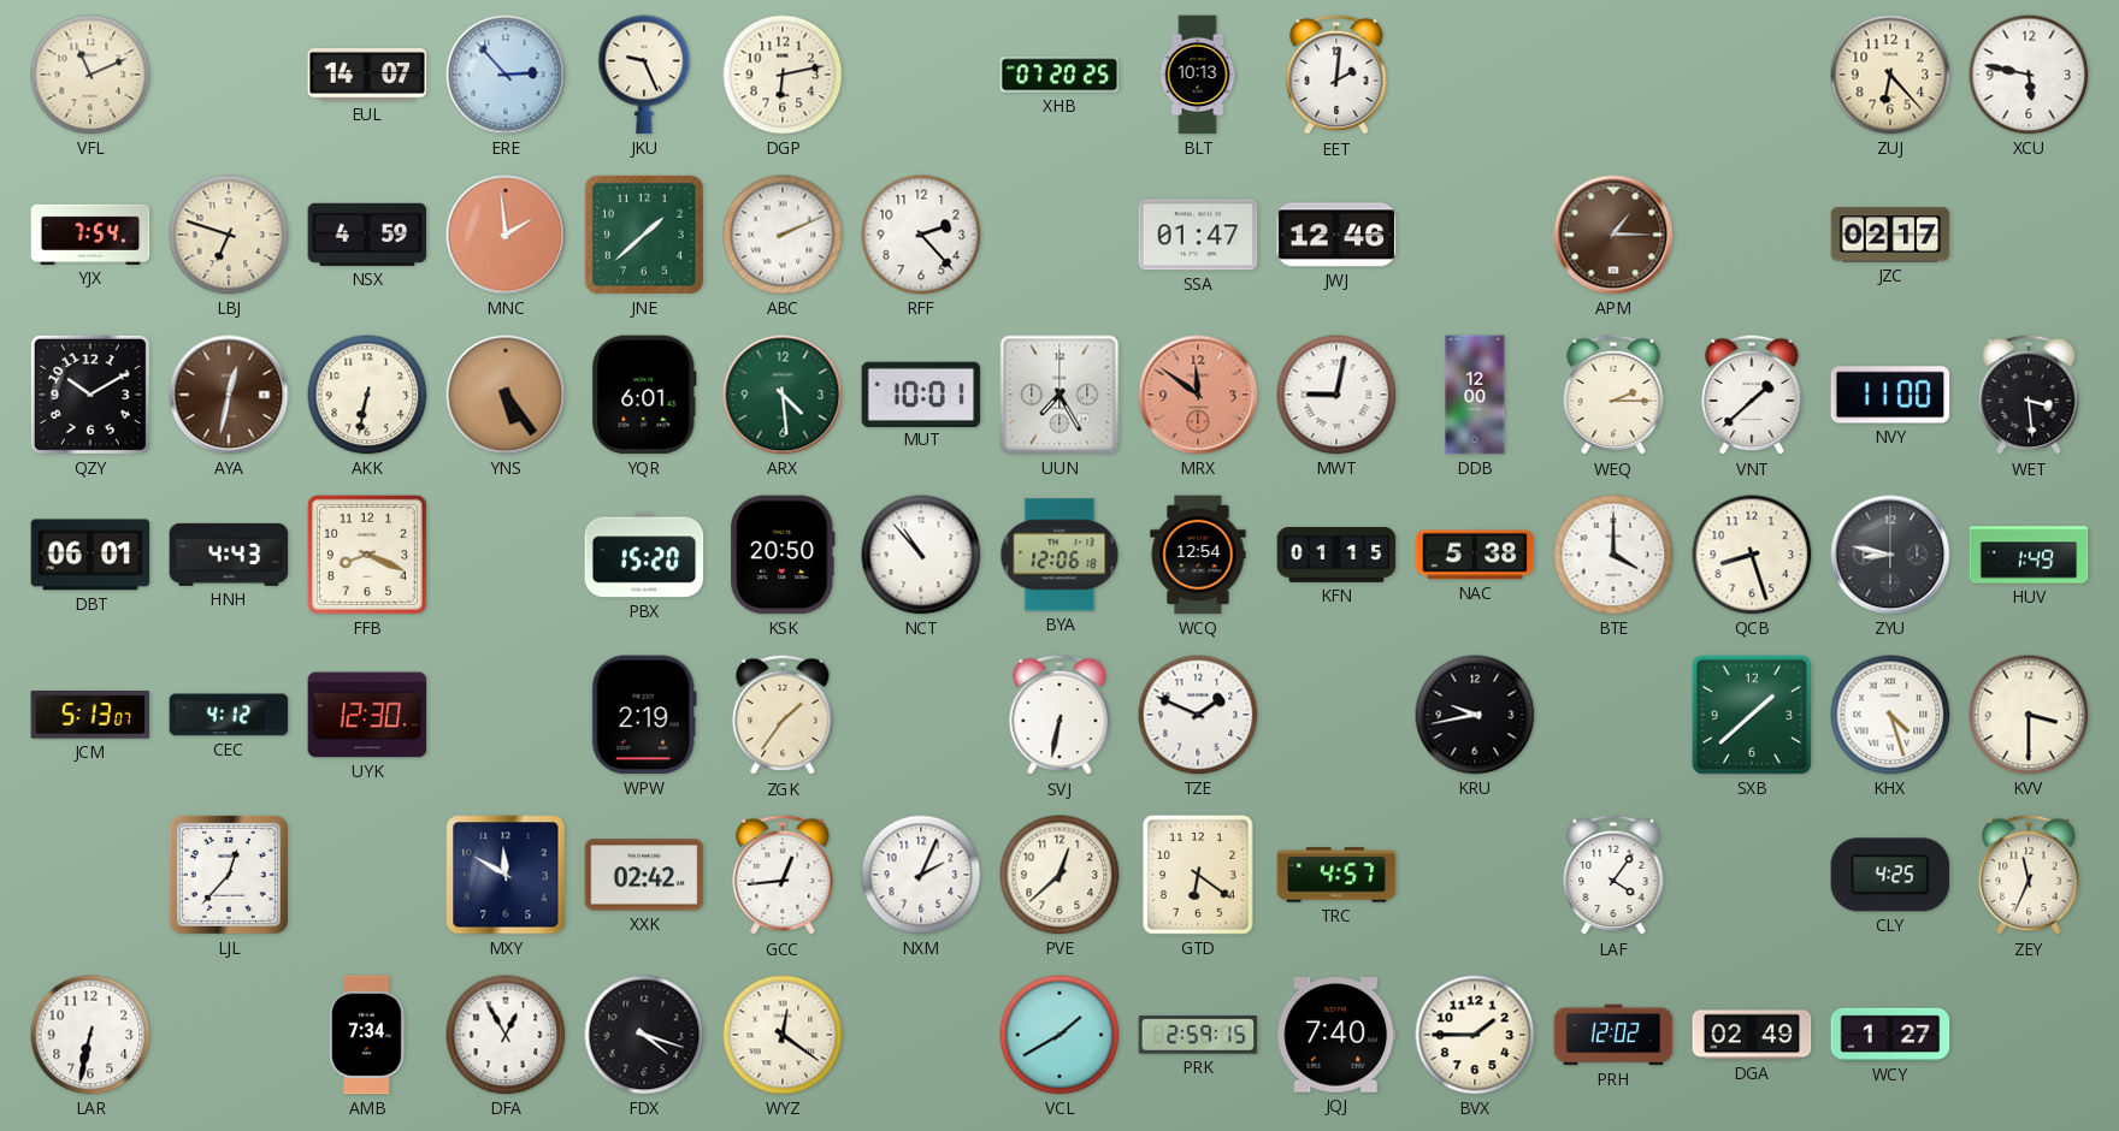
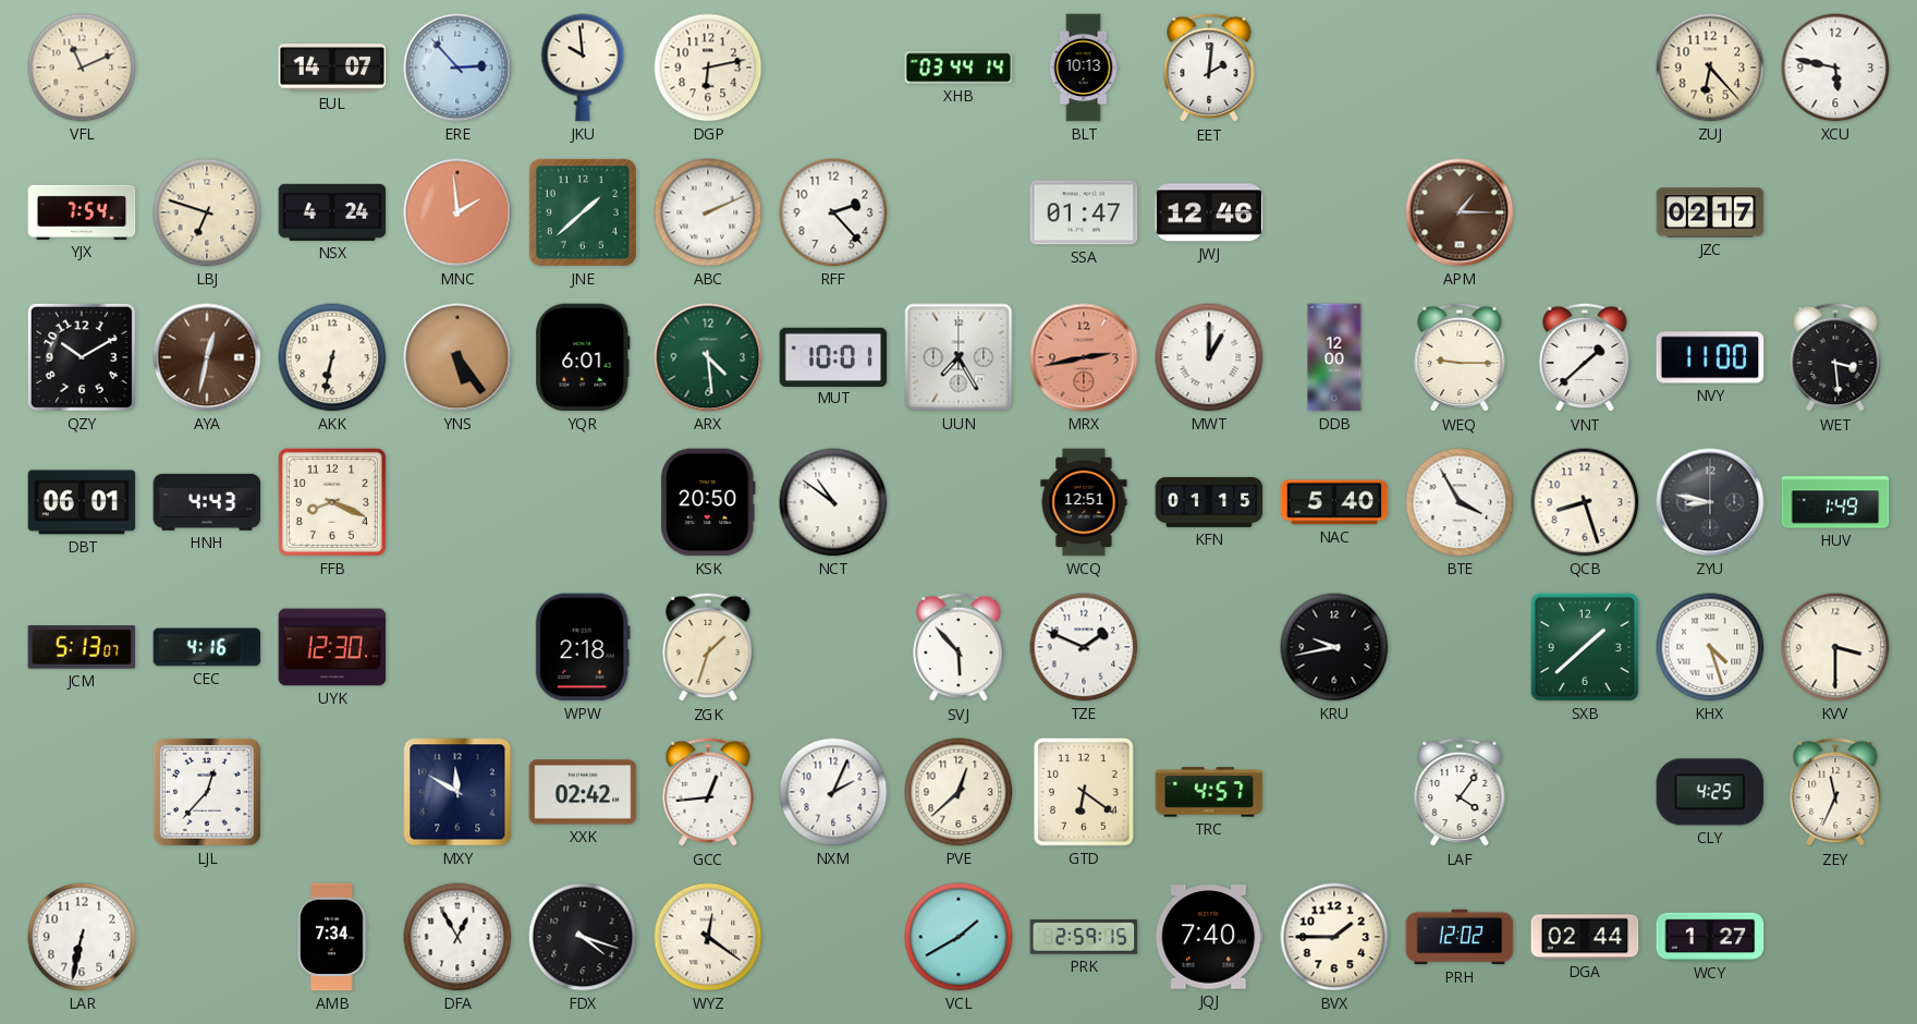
JKU: 9:26 -> 9:59 (583, 68)
XHB: 07:20 -> 03:44 (958, 68)
NSX: 4:59 -> 4:24 (332, 212)
MRX: 11:51 -> 2:43 (1084, 357)
MWT: 9:02 -> 1:00 (1209, 357)
WEQ: 2:15 -> 9:15 (1460, 357)
PBX: 15:20 -> none (644, 555)
NCT: 10:53 -> 10:51 (833, 502)
BYA: 12:06 -> none (1059, 555)
WCQ: 12:54 -> 12:51 (1084, 502)
NAC: 5:38 -> 5:40 (1334, 502)
BTE: 4:00 -> 3:55 (1460, 502)
CEC: 4:12 -> 4:16 (207, 647)
WPW: 2:19 -> 2:18 (583, 647)
ZGK: 1:36 -> 1:33 (708, 647)
SVJ: 6:32 -> 5:53 (958, 647)
DGA: 02:49 -> 02:44 (1585, 937)
